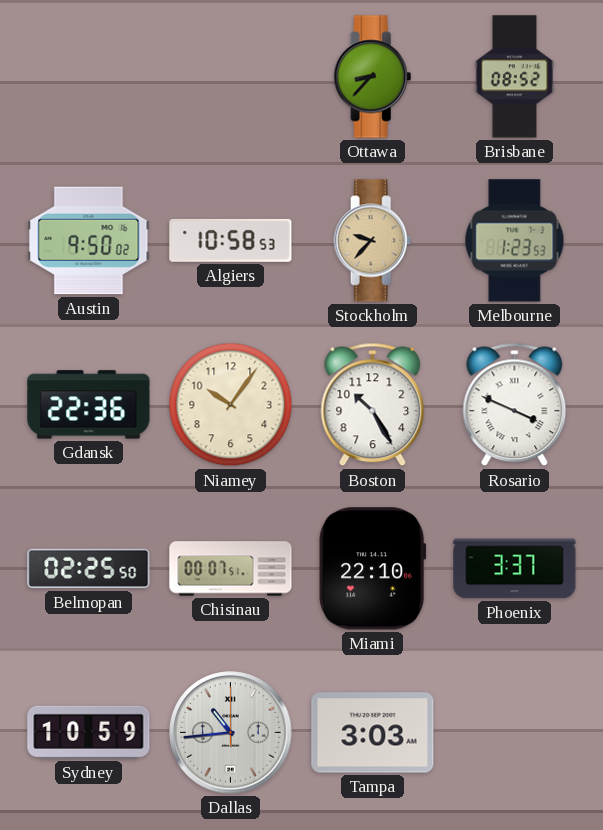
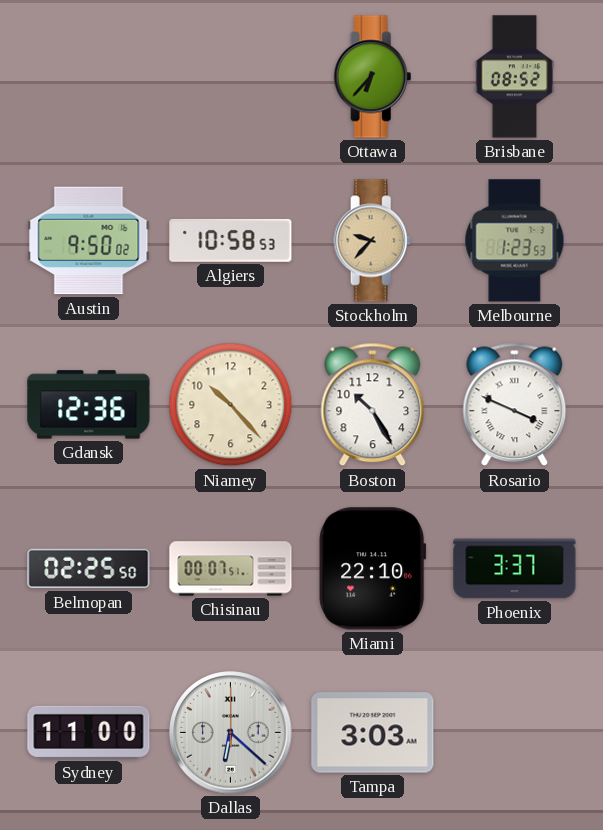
Ottawa: 8:37 -> 6:37 (373, 77)
Gdansk: 22:36 -> 12:36 (89, 405)
Niamey: 10:06 -> 10:23 (231, 405)
Sydney: 10:59 -> 11:00 (89, 732)
Dallas: 10:44 -> 6:22 (231, 733)
